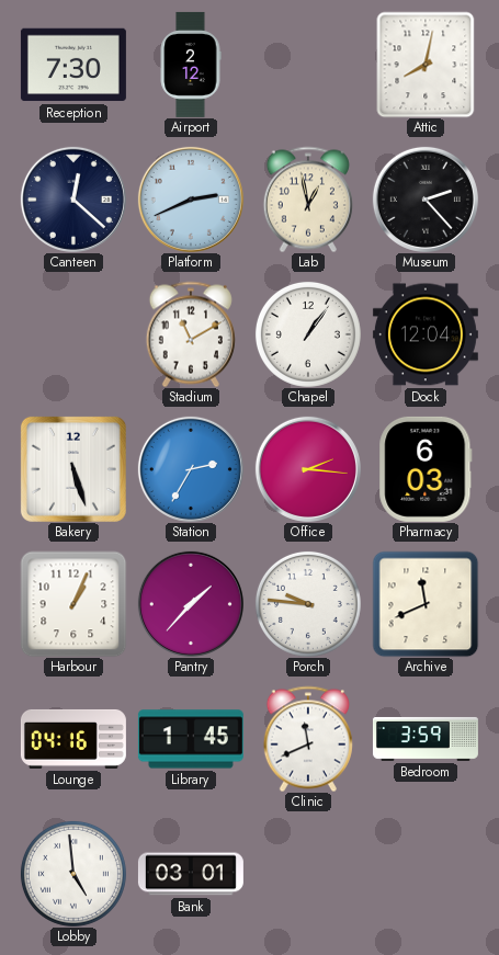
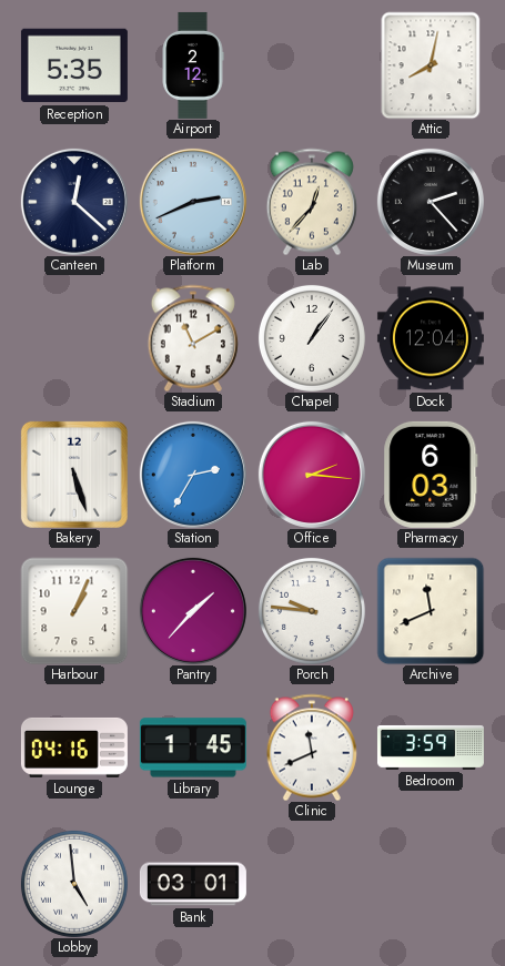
Reception: 7:30 -> 5:35 (74, 65)
Lab: 12:58 -> 12:37 (312, 202)
